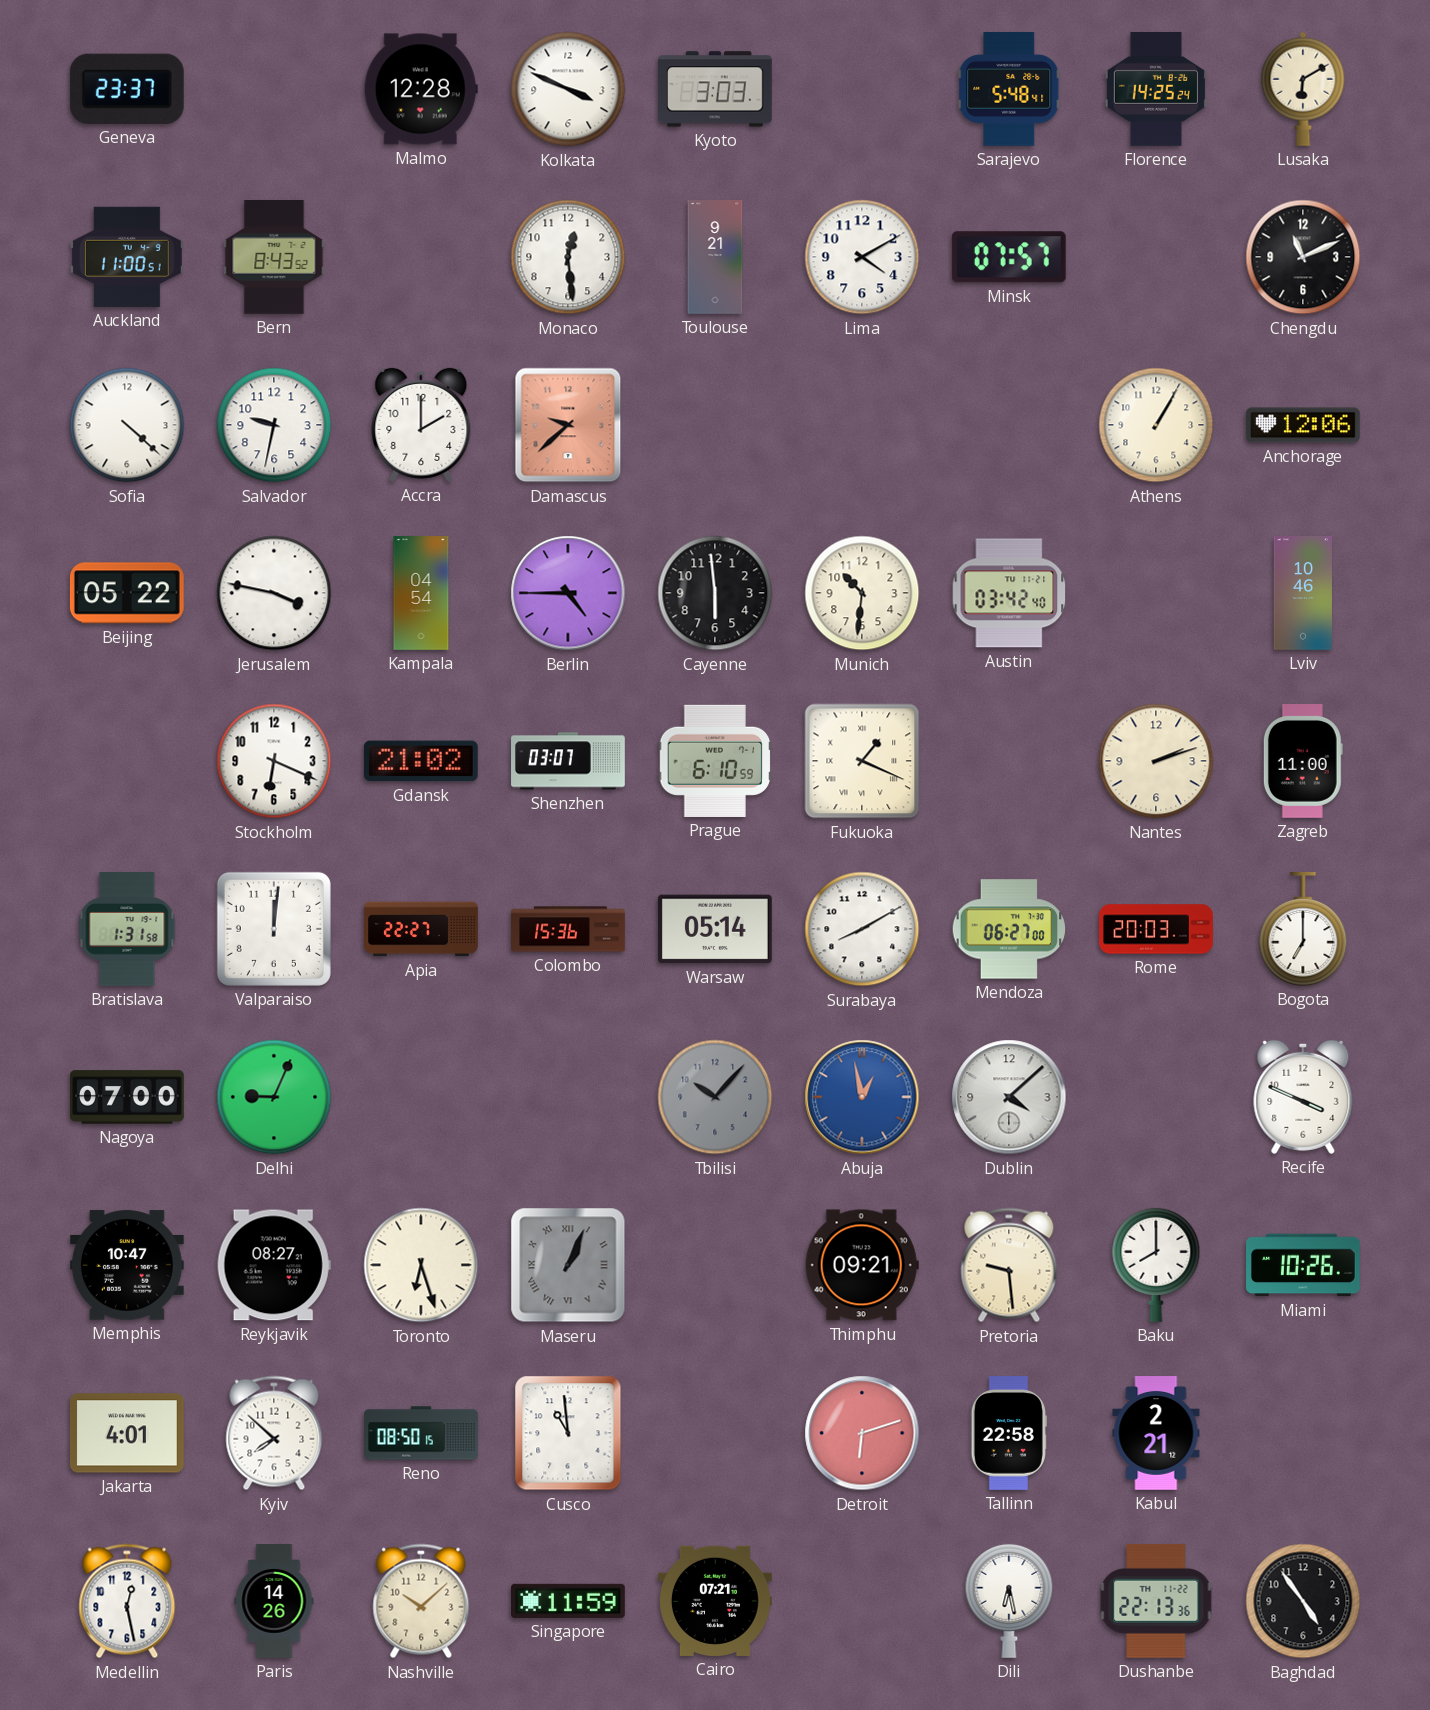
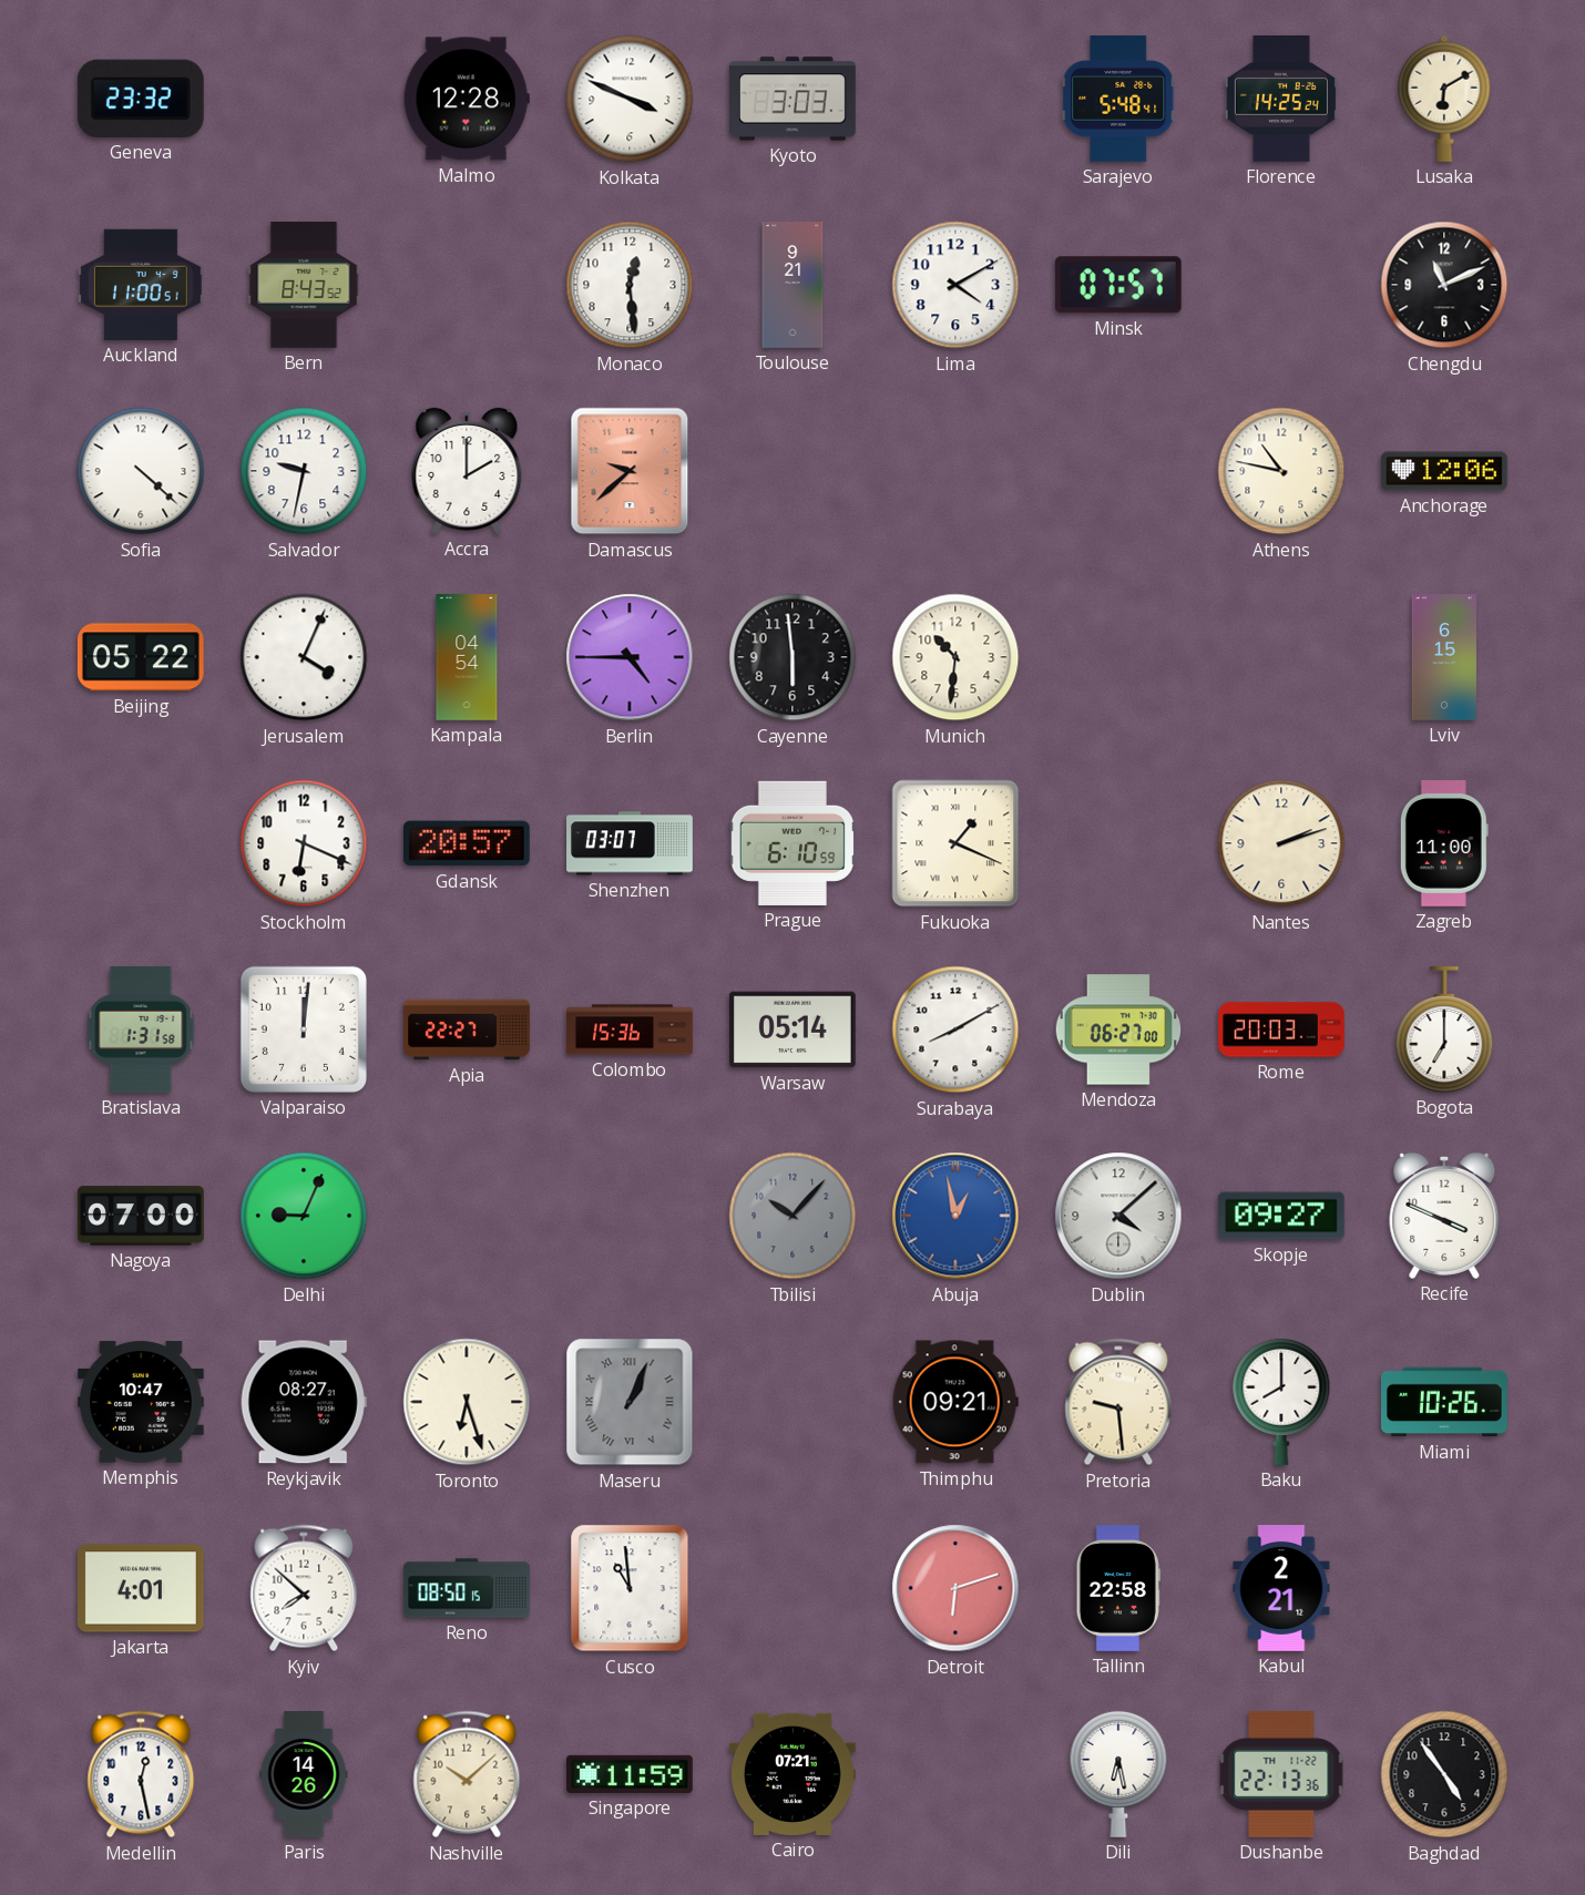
Geneva: 23:37 -> 23:32 (141, 99)
Athens: 1:05 -> 10:47 (1281, 471)
Jerusalem: 3:47 -> 4:04 (304, 657)
Austin: 03:42 -> none (1009, 593)
Lviv: 10:46 -> 6:15 (1444, 658)
Gdansk: 21:02 -> 20:57 (467, 843)
Skopje: none -> 09:27 (1281, 1216)
